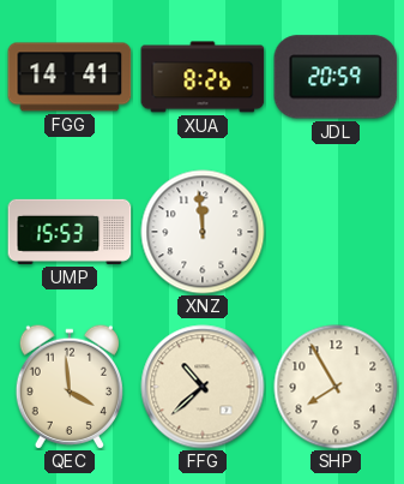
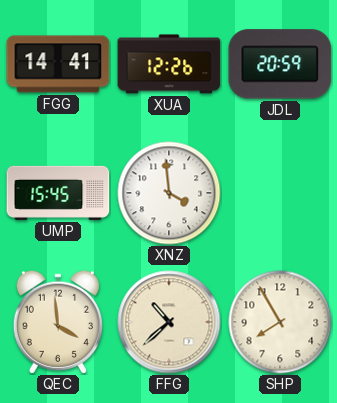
XUA: 8:26 -> 12:26 (169, 64)
UMP: 15:53 -> 15:45 (58, 193)
XNZ: 11:59 -> 3:59 (169, 193)
